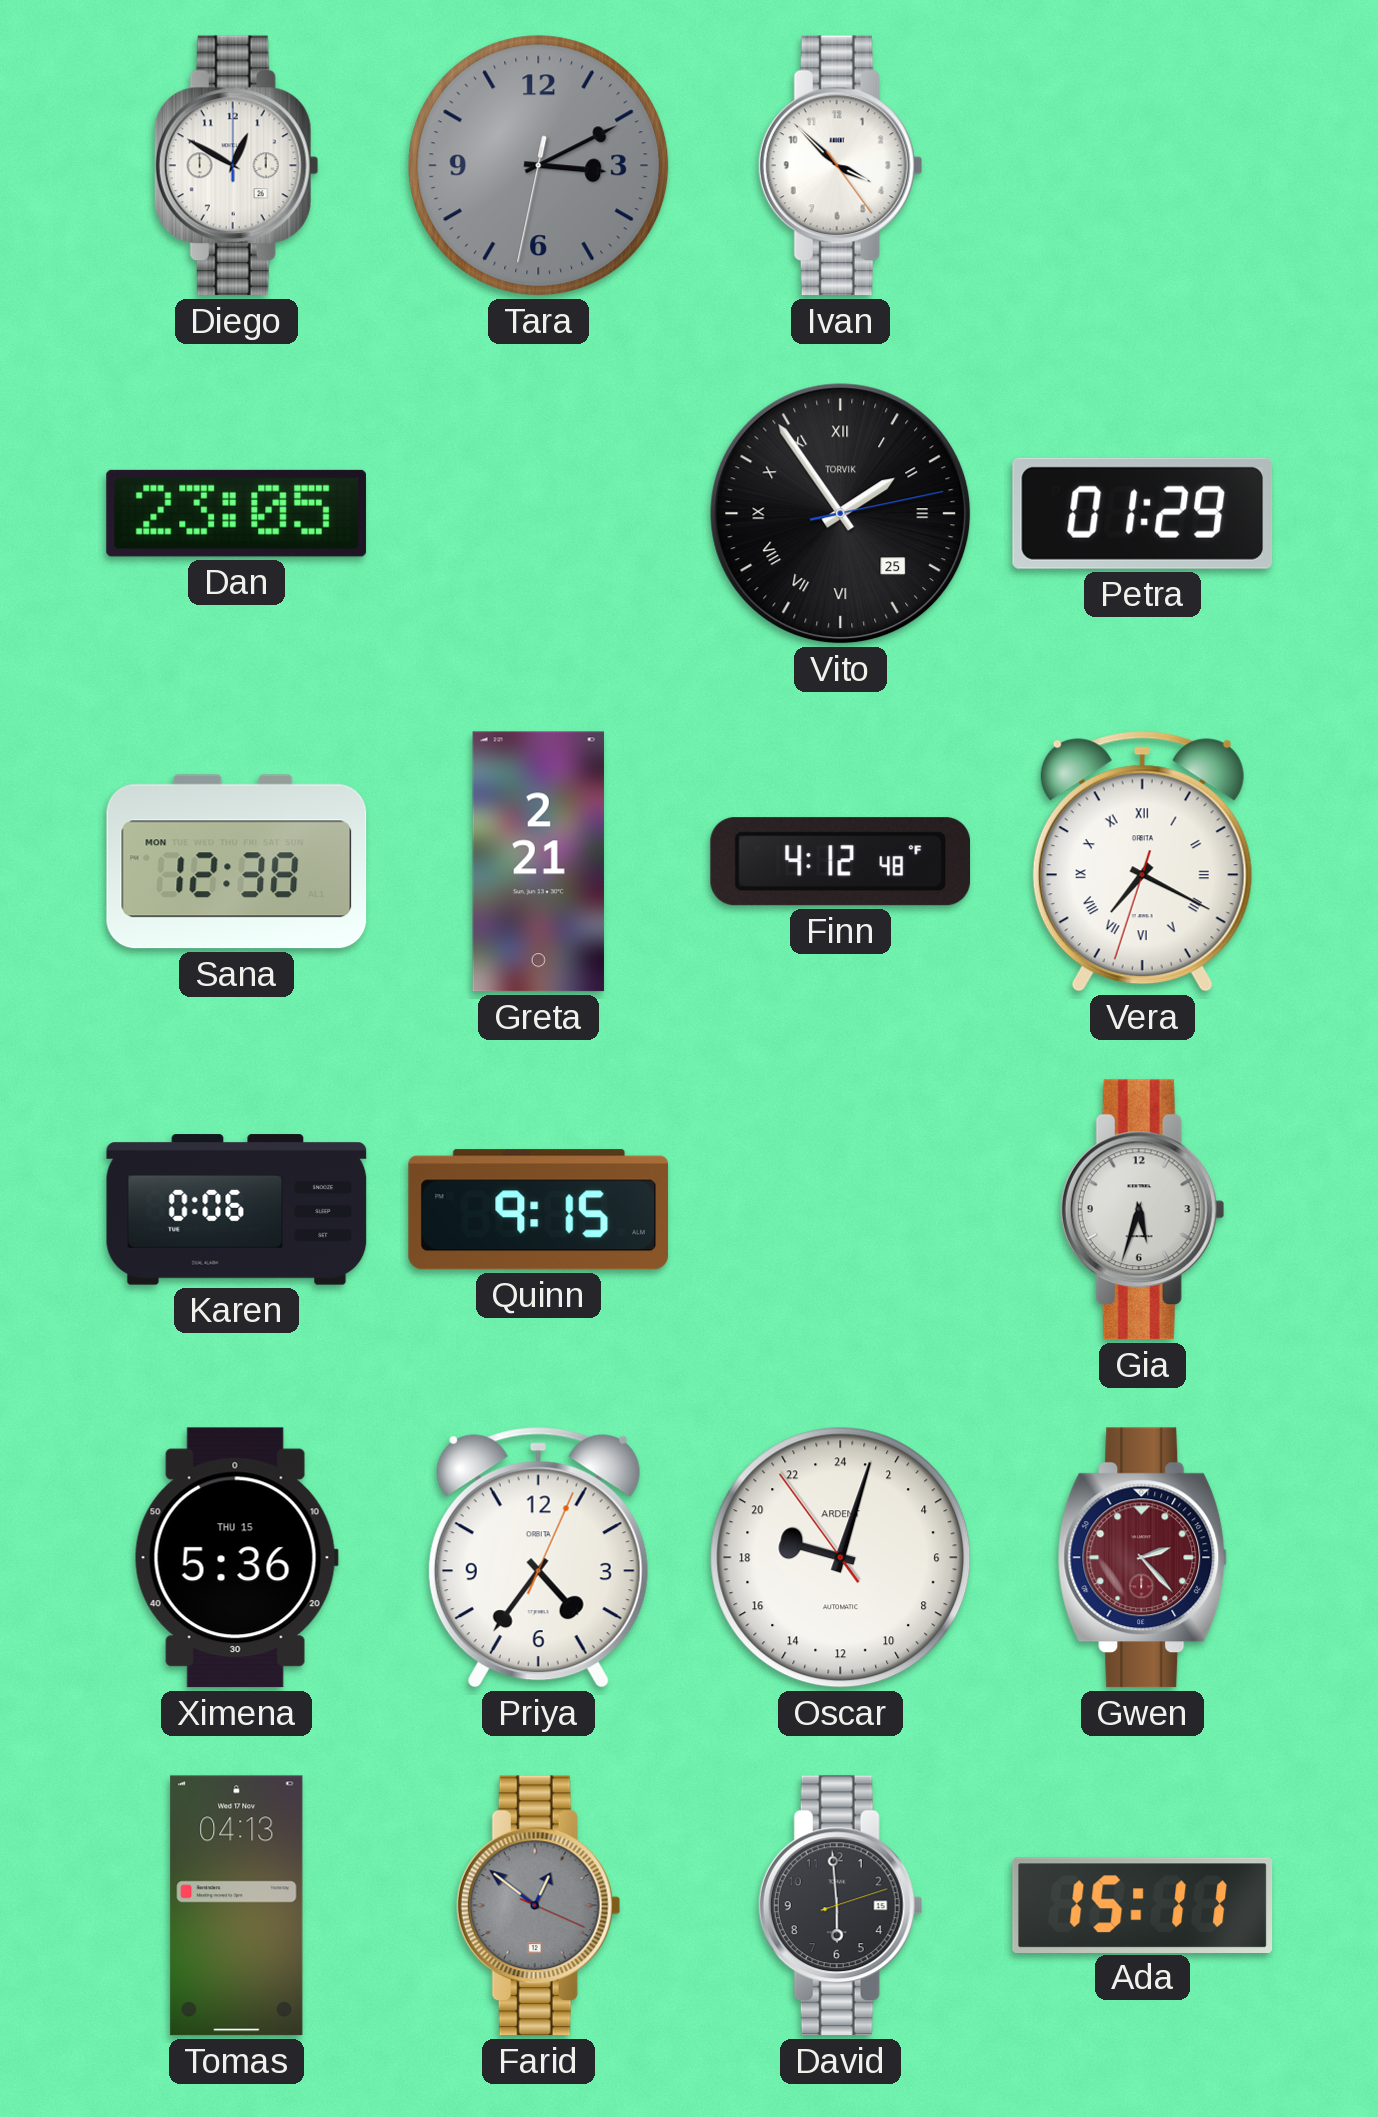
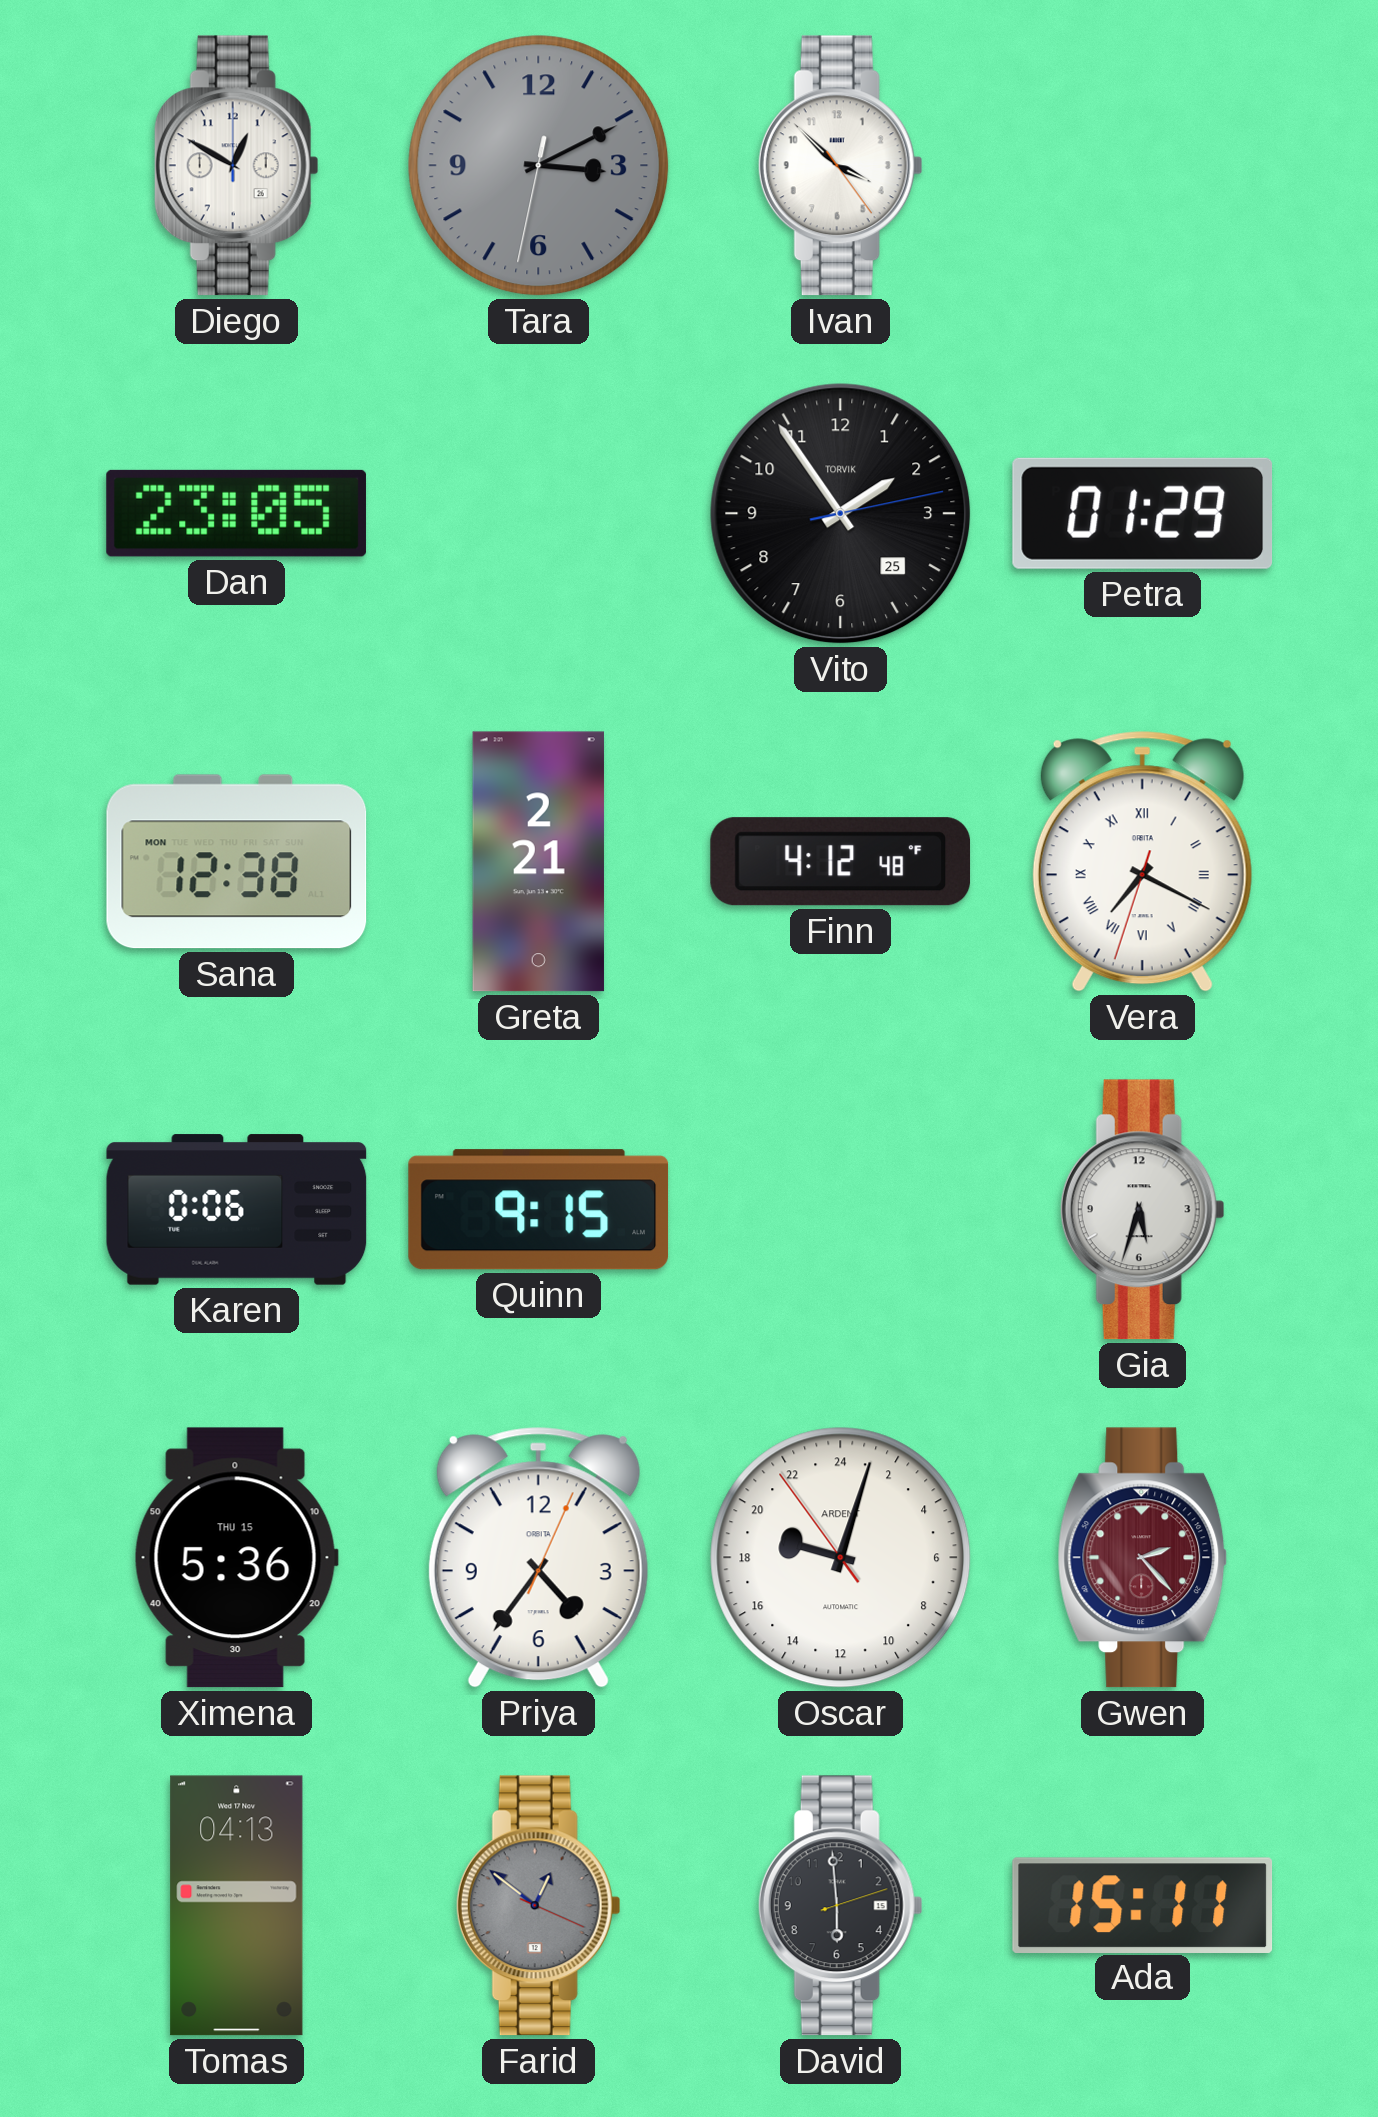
Vito numerals: Roman -> Arabic (841, 514)
